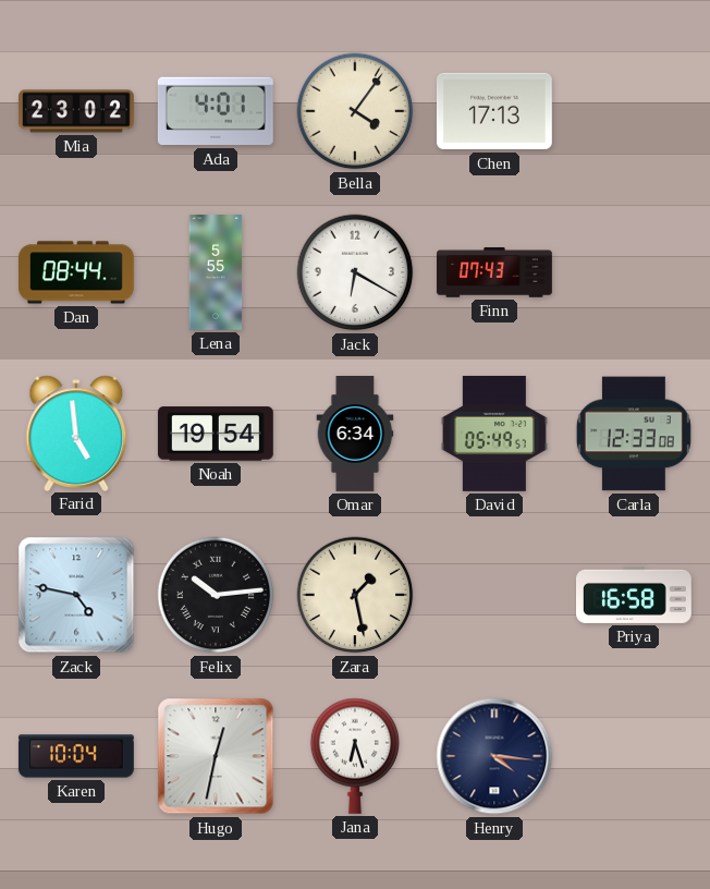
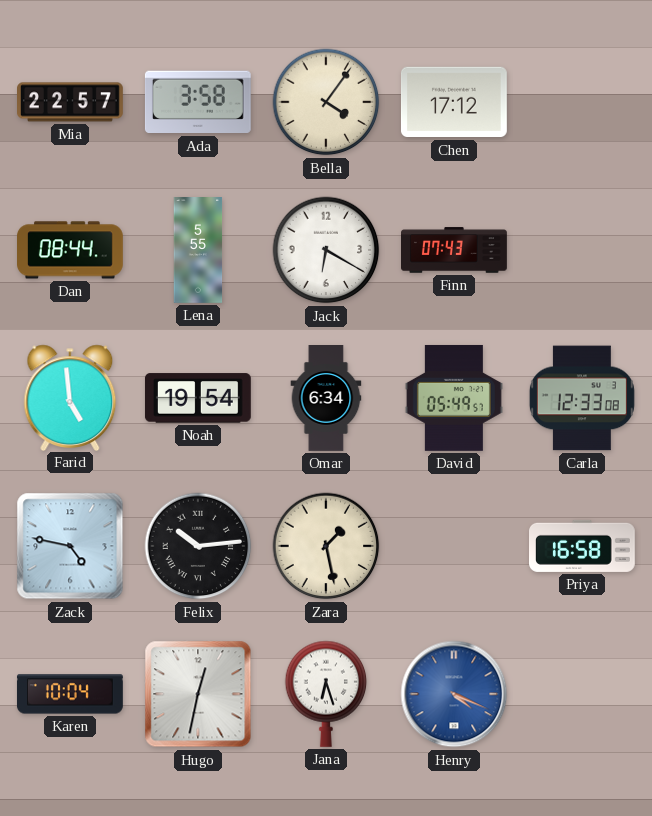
Mia: 23:02 -> 22:57 (71, 102)
Ada: 4:01 -> 3:58 (198, 102)
Chen: 17:13 -> 17:12 (454, 102)
Henry: 4:16 -> 4:19 (454, 694)
Henry dial: navy -> blue (454, 694)
